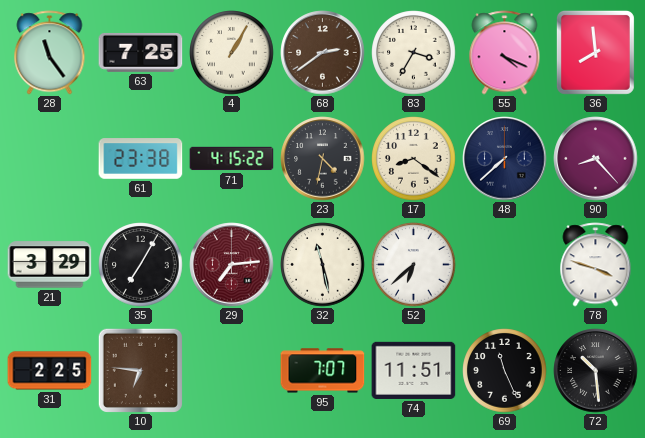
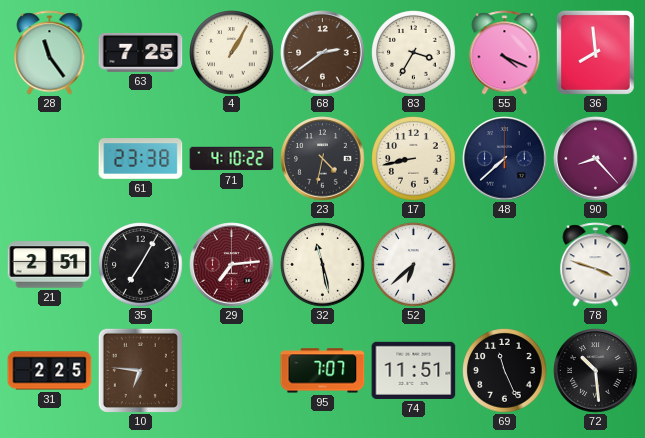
71: 4:15 -> 4:10 (232, 159)
17: 8:21 -> 8:43 (414, 159)
21: 3:29 -> 2:51 (50, 265)
